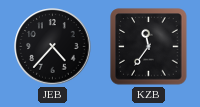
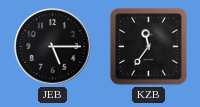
JEB: 4:37 -> 5:15 (53, 47)
